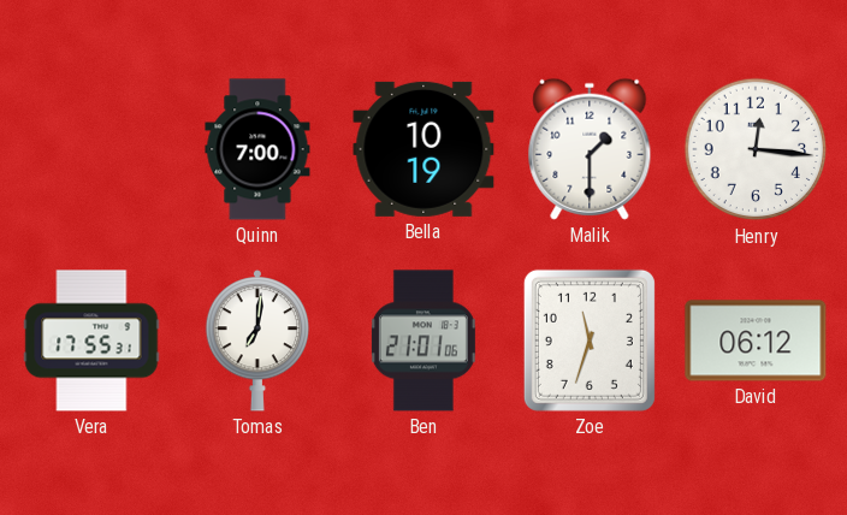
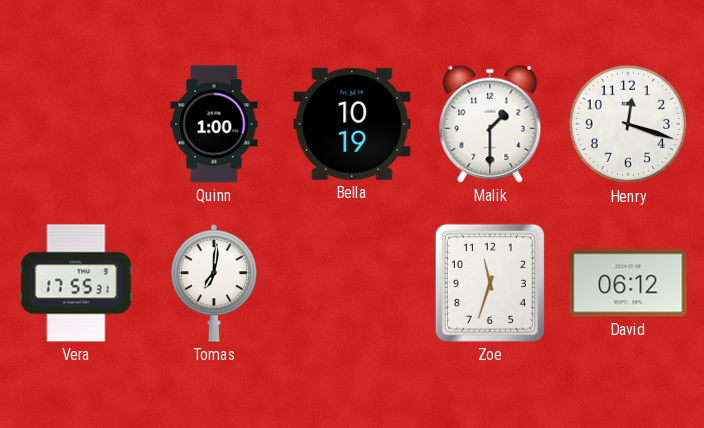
Quinn: 7:00 -> 1:00 (214, 124)
Henry: 12:16 -> 12:18 (628, 124)
Ben: 21:01 -> none (423, 341)
